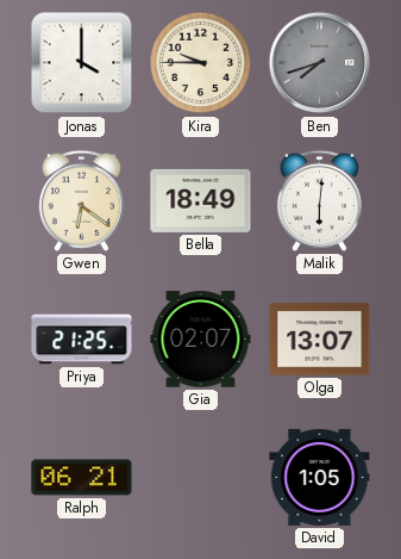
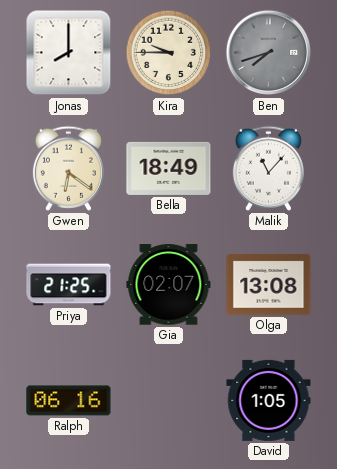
Jonas: 4:00 -> 8:00 (69, 53)
Malik: 6:01 -> 11:07 (268, 168)
Olga: 13:07 -> 13:08 (269, 285)
Ralph: 06:21 -> 06:16 (69, 401)
